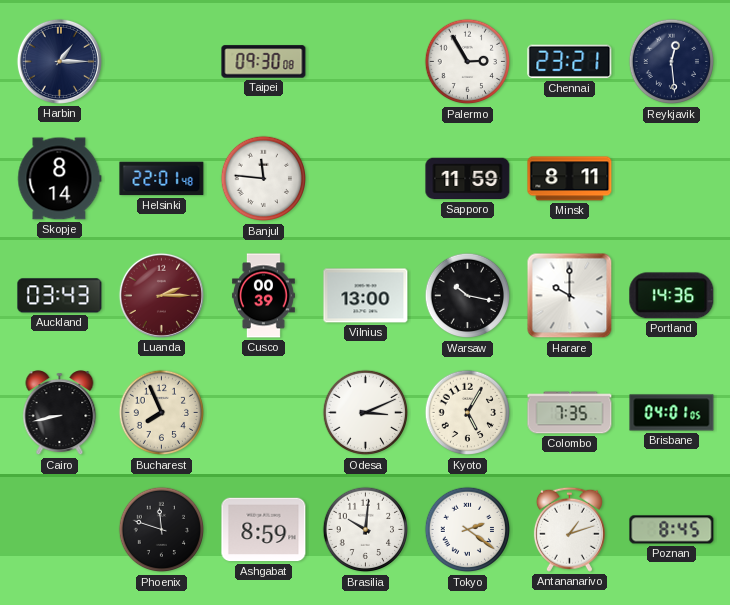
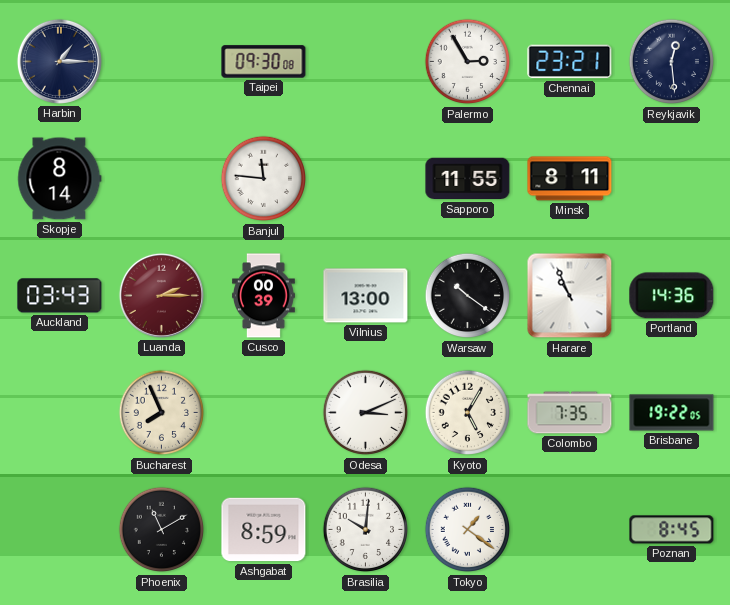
Helsinki: 22:01 -> none (162, 179)
Sapporo: 11:59 -> 11:55 (468, 179)
Warsaw: 10:17 -> 10:21 (467, 296)
Harare: 10:00 -> 10:56 (570, 296)
Cairo: 8:43 -> none (60, 413)
Brisbane: 04:01 -> 19:22 (672, 413)
Phoenix: 11:48 -> 11:10 (161, 530)
Tokyo: 2:21 -> 1:21 (467, 530)
Antananarivo: 1:12 -> none (569, 529)
